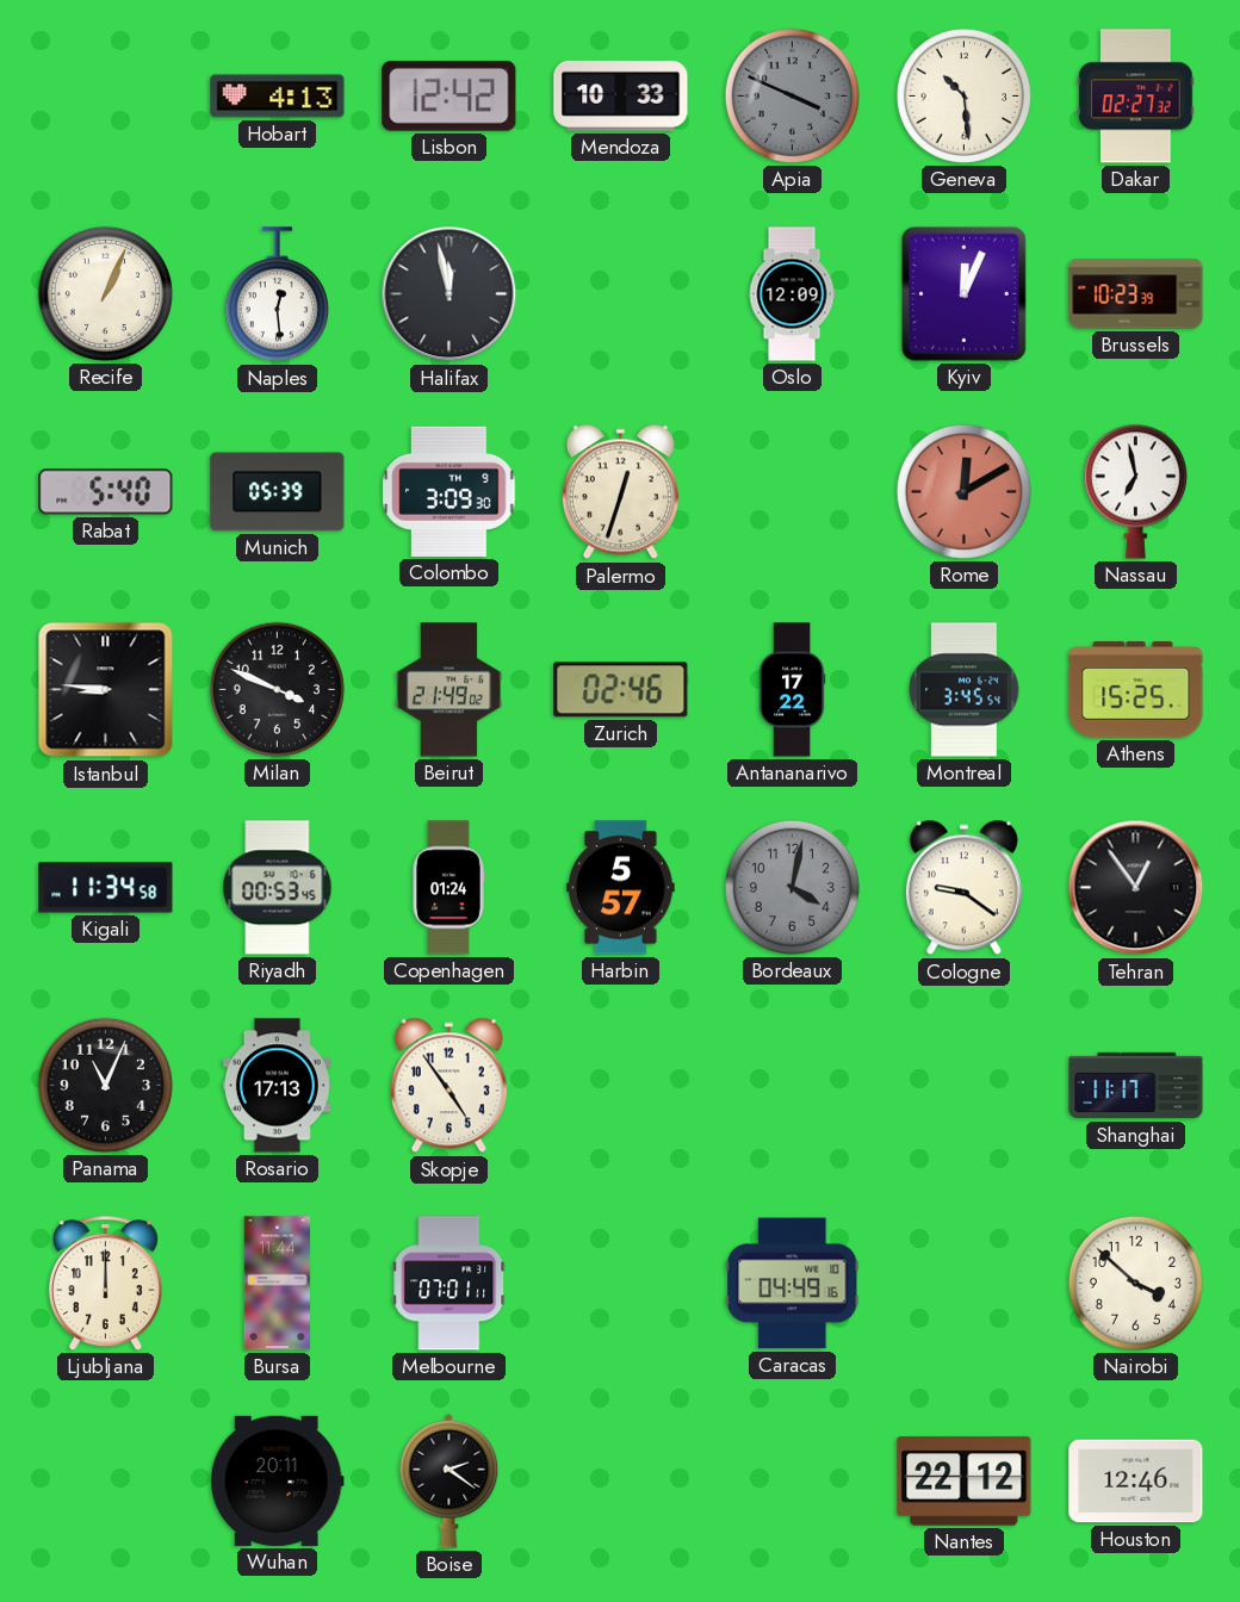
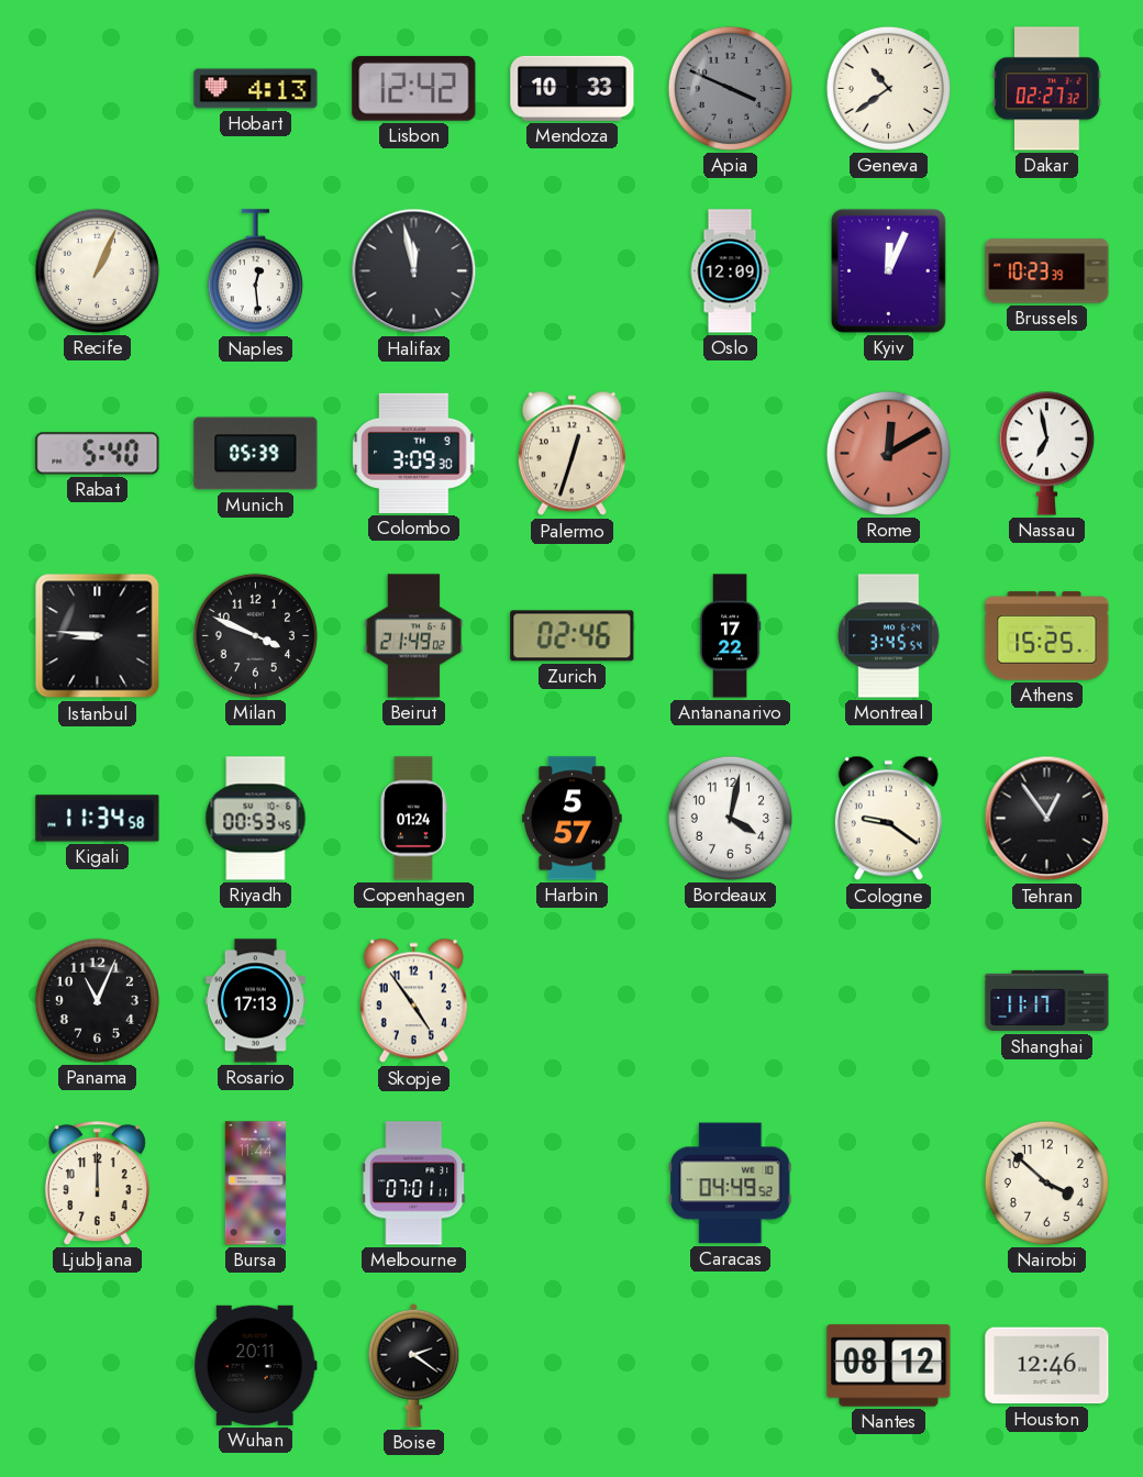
Geneva: 10:29 -> 10:39 (888, 88)
Bordeaux dial: grey -> white (730, 818)
Caracas: 04:49:16 -> 04:49:52 (731, 1184)
Nantes: 22:12 -> 08:12 (889, 1366)
